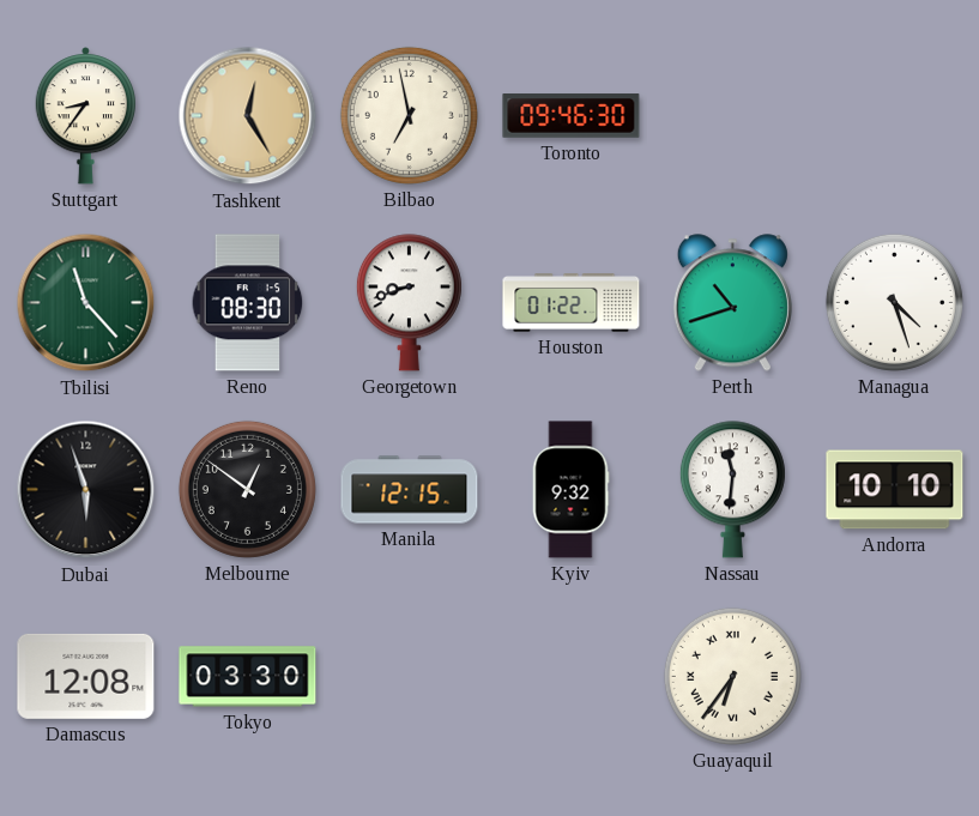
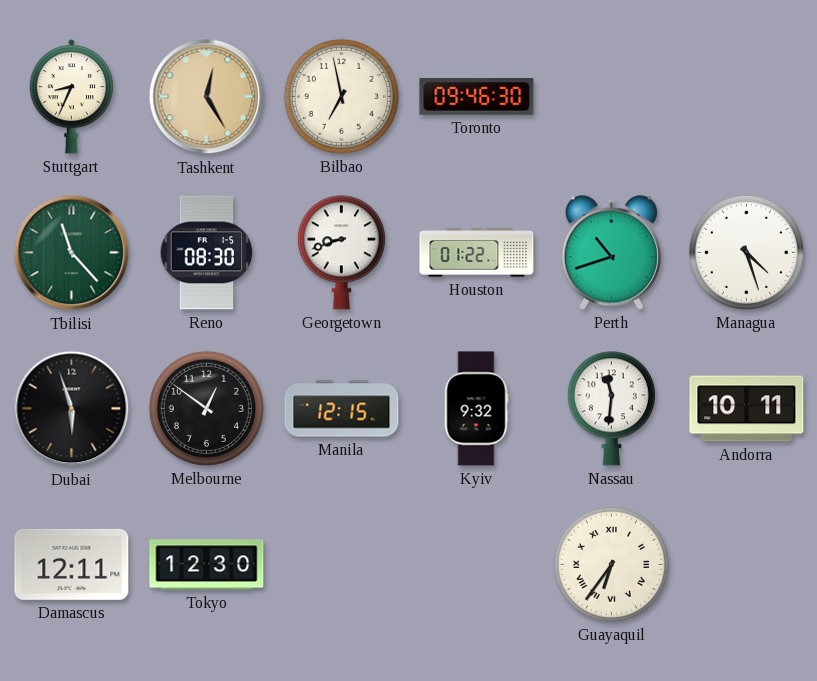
Stuttgart: 8:36 -> 8:34 (71, 97)
Andorra: 10:10 -> 10:11 (747, 409)
Damascus: 12:08 -> 12:11 (72, 564)
Tokyo: 03:30 -> 12:30 (207, 565)
